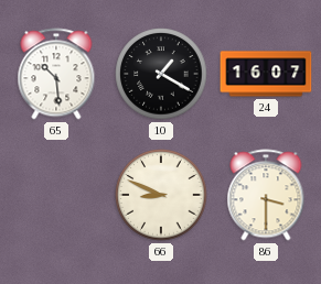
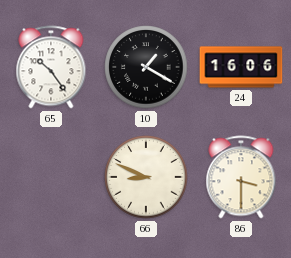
65: 10:29 -> 10:24 (51, 67)
24: 16:07 -> 16:06 (241, 67)
